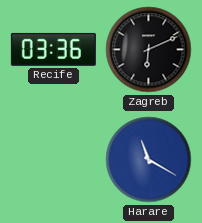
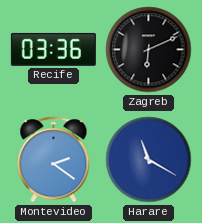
Montevideo: none -> 2:21 (54, 160)
